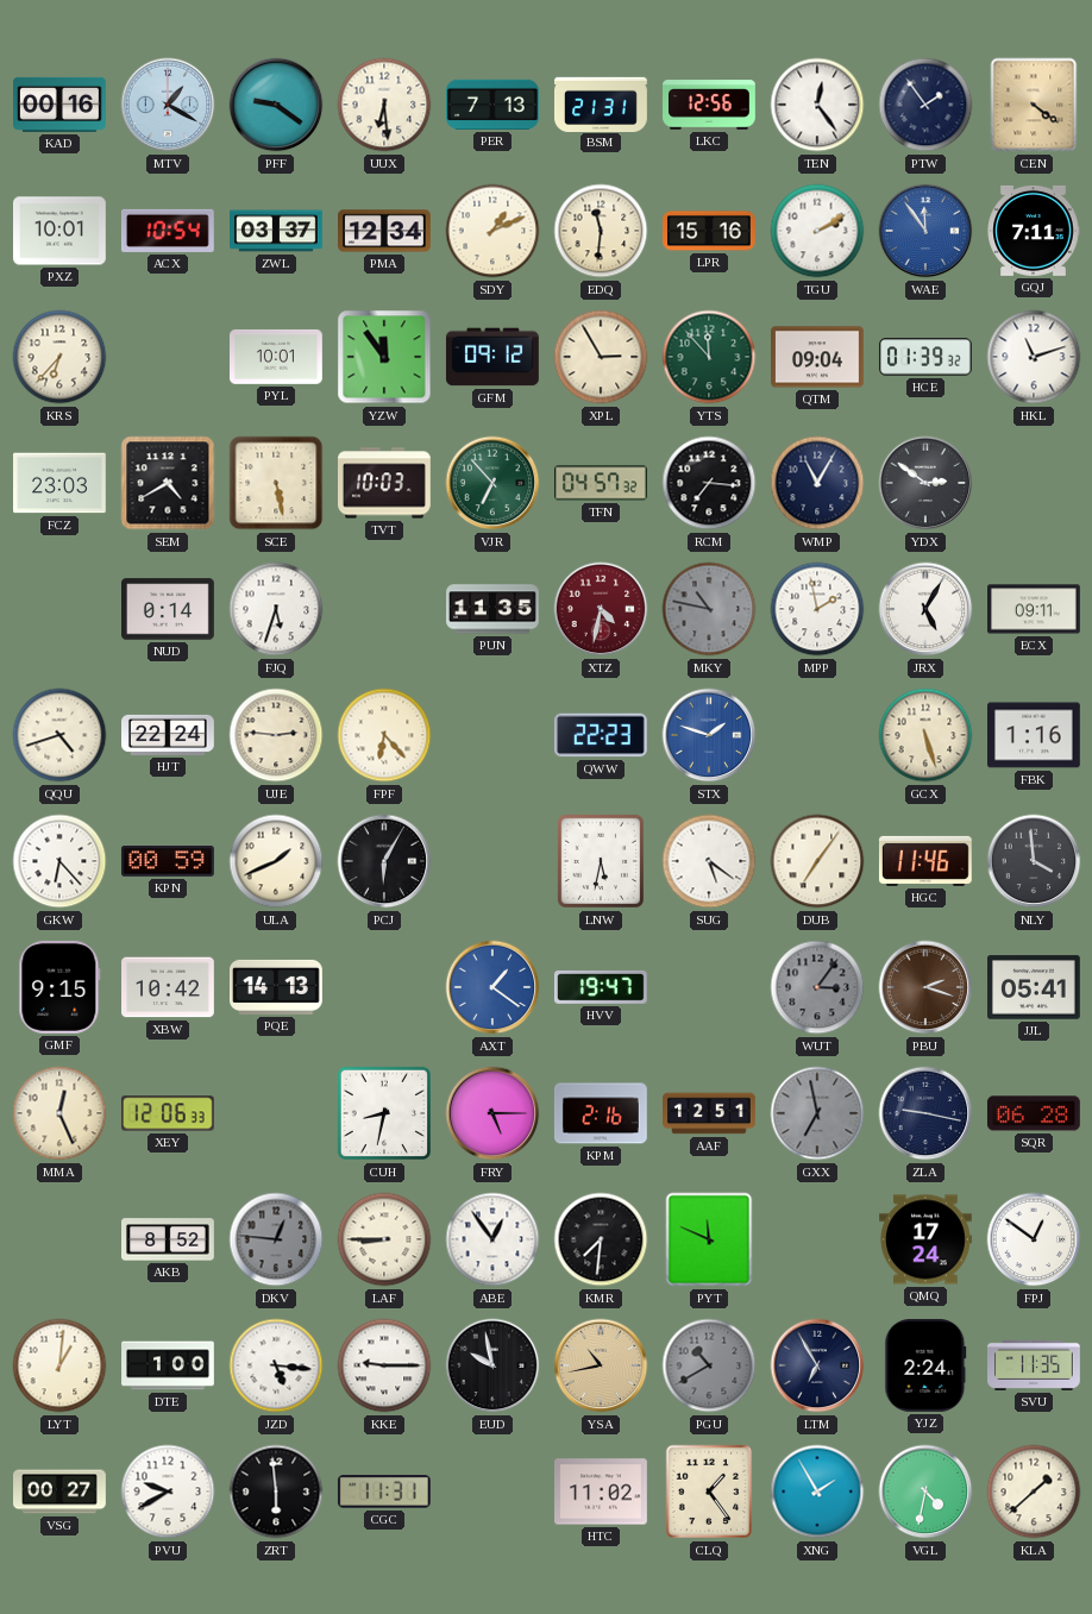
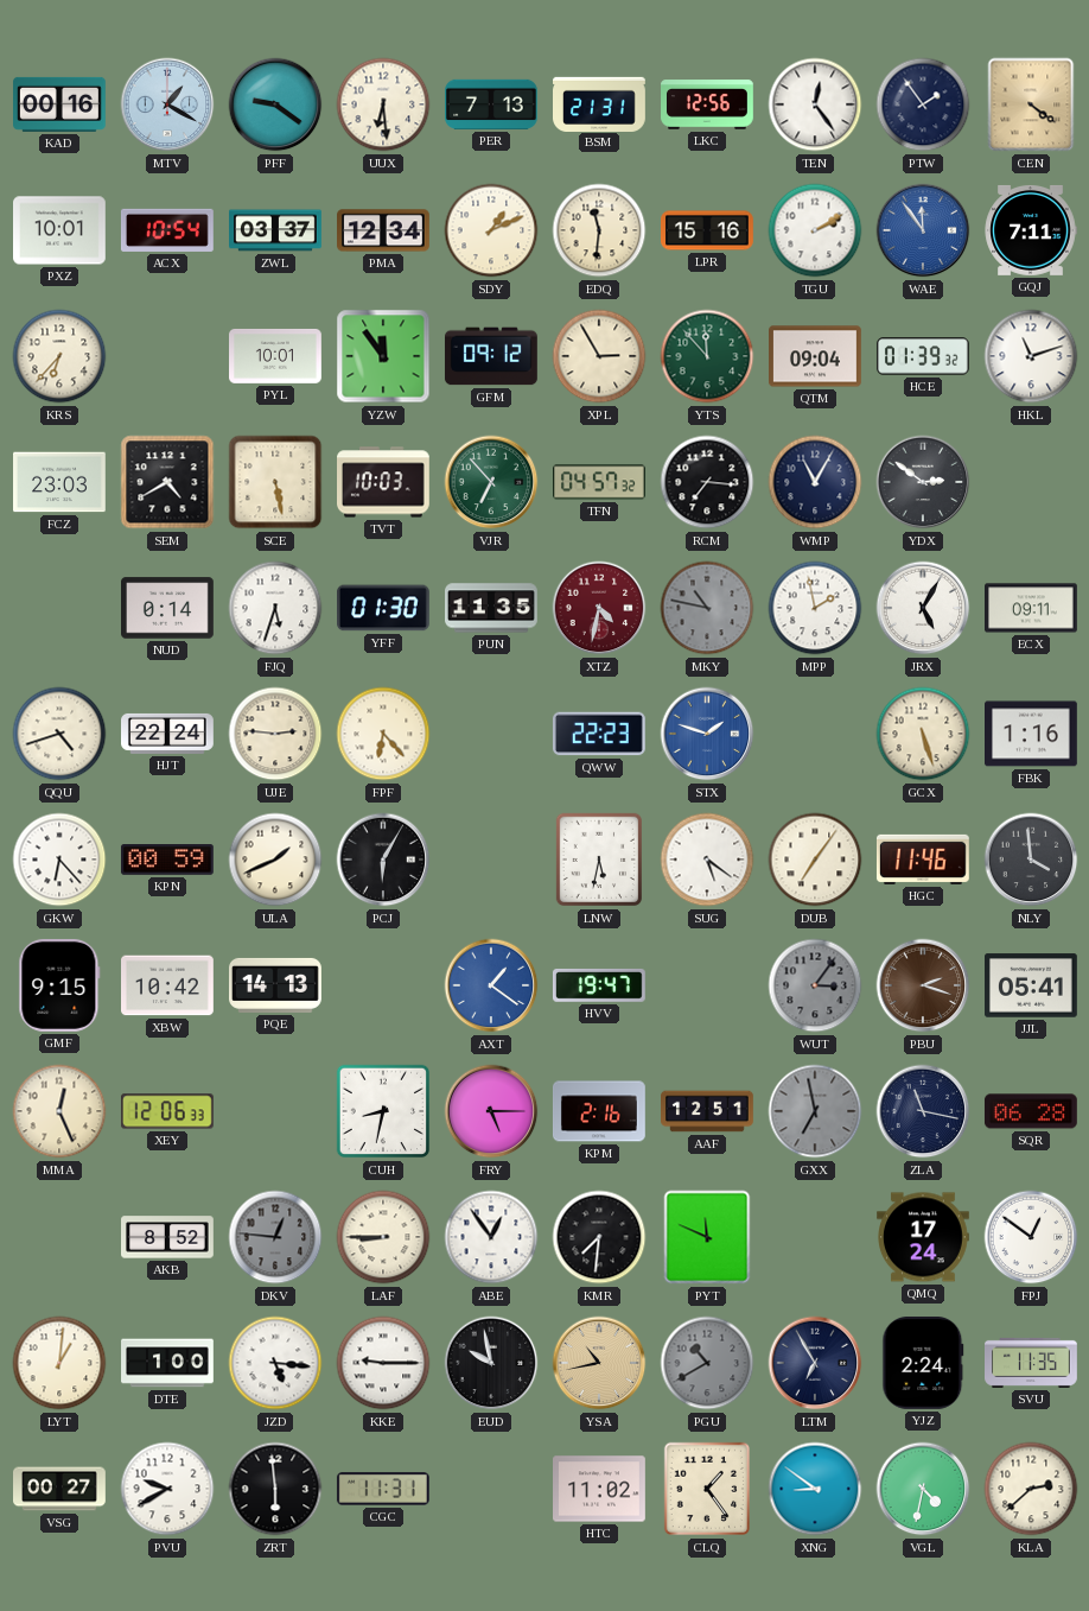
YFF: none -> 01:30 (384, 608)
ZLA: 9:17 -> 11:17 (923, 1111)
XNG: 1:55 -> 8:51 (815, 1489)
KLA: 1:38 -> 2:38 (1031, 1489)
